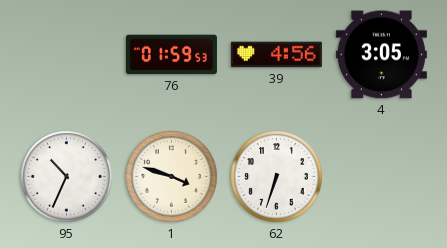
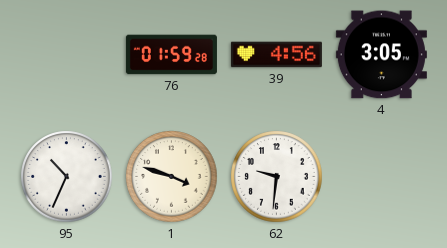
76: 01:59:53 -> 01:59:28 (171, 55)
62: 6:33 -> 9:31 (277, 177)
